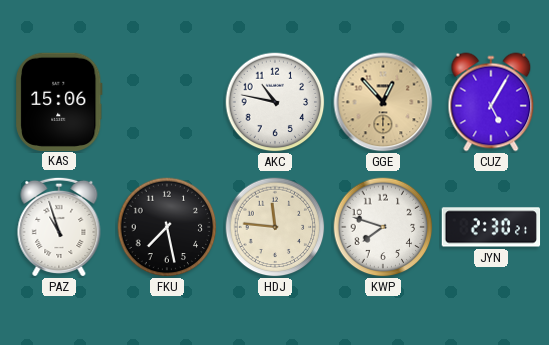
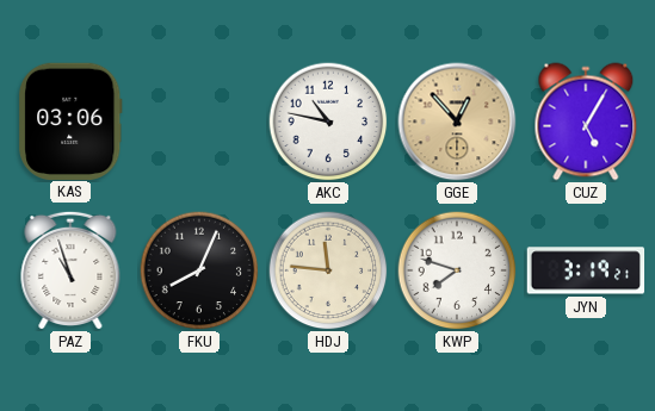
KAS: 15:06 -> 03:06 (72, 120)
FKU: 7:28 -> 8:04 (199, 270)
JYN: 2:30 -> 3:19 (586, 270)
